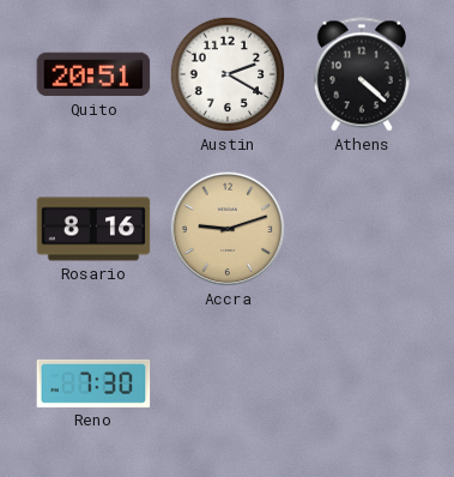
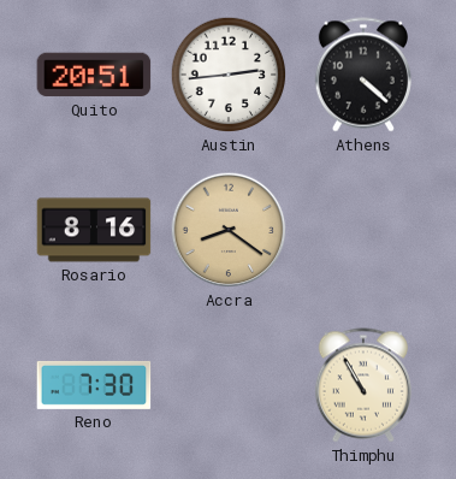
Austin: 2:20 -> 2:44 (229, 75)
Accra: 9:12 -> 8:21 (229, 230)
Thimphu: none -> 10:55 (363, 385)
